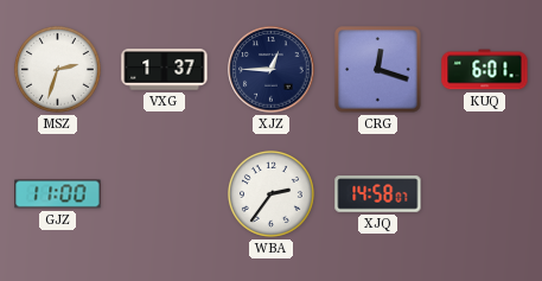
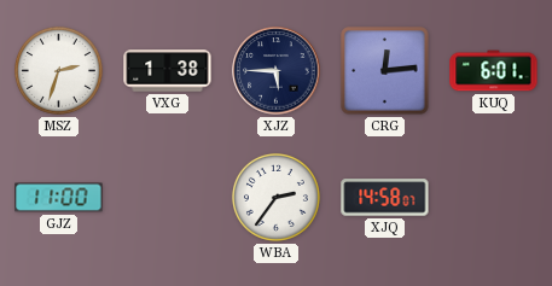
VXG: 1:37 -> 1:38 (168, 71)
XJZ: 12:45 -> 5:45 (277, 71)
CRG: 12:18 -> 12:14 (385, 71)
